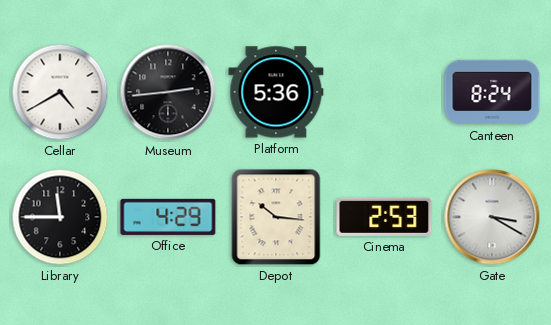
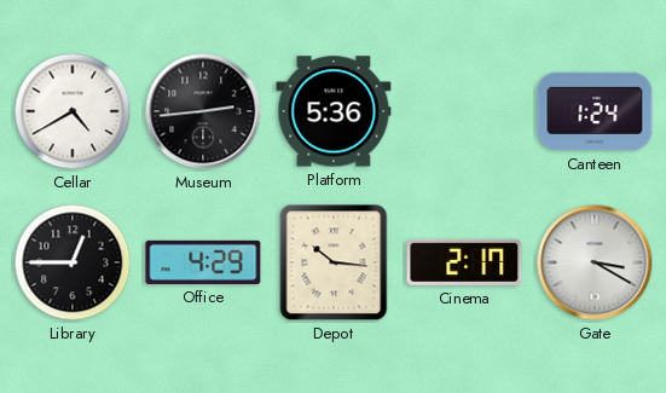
Canteen: 8:24 -> 1:24 (595, 111)
Library: 11:45 -> 12:45 (73, 262)
Cinema: 2:53 -> 2:17 (464, 262)
